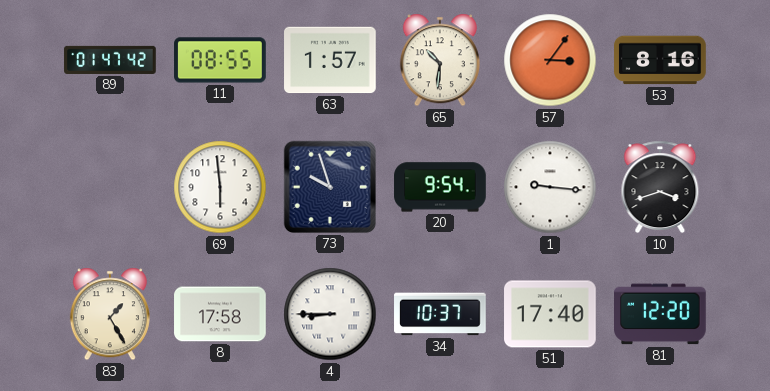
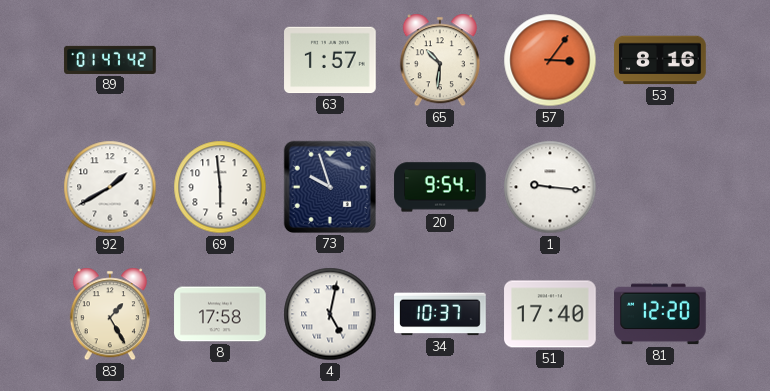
11: 08:55 -> none (220, 60)
92: none -> 1:40 (110, 187)
10: 3:42 -> none (660, 187)
4: 8:45 -> 5:02 (330, 314)
